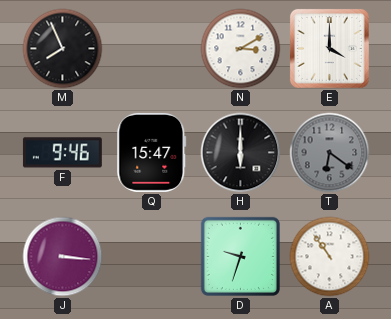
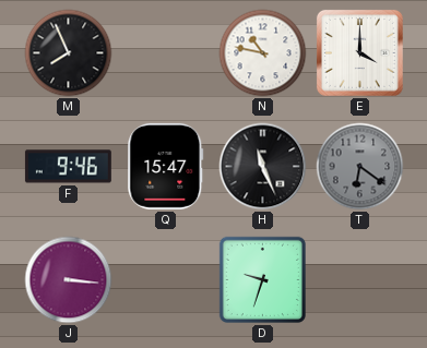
N: 3:10 -> 10:47 (263, 53)
H: 6:00 -> 11:26 (263, 167)
A: 10:54 -> none (330, 257)
